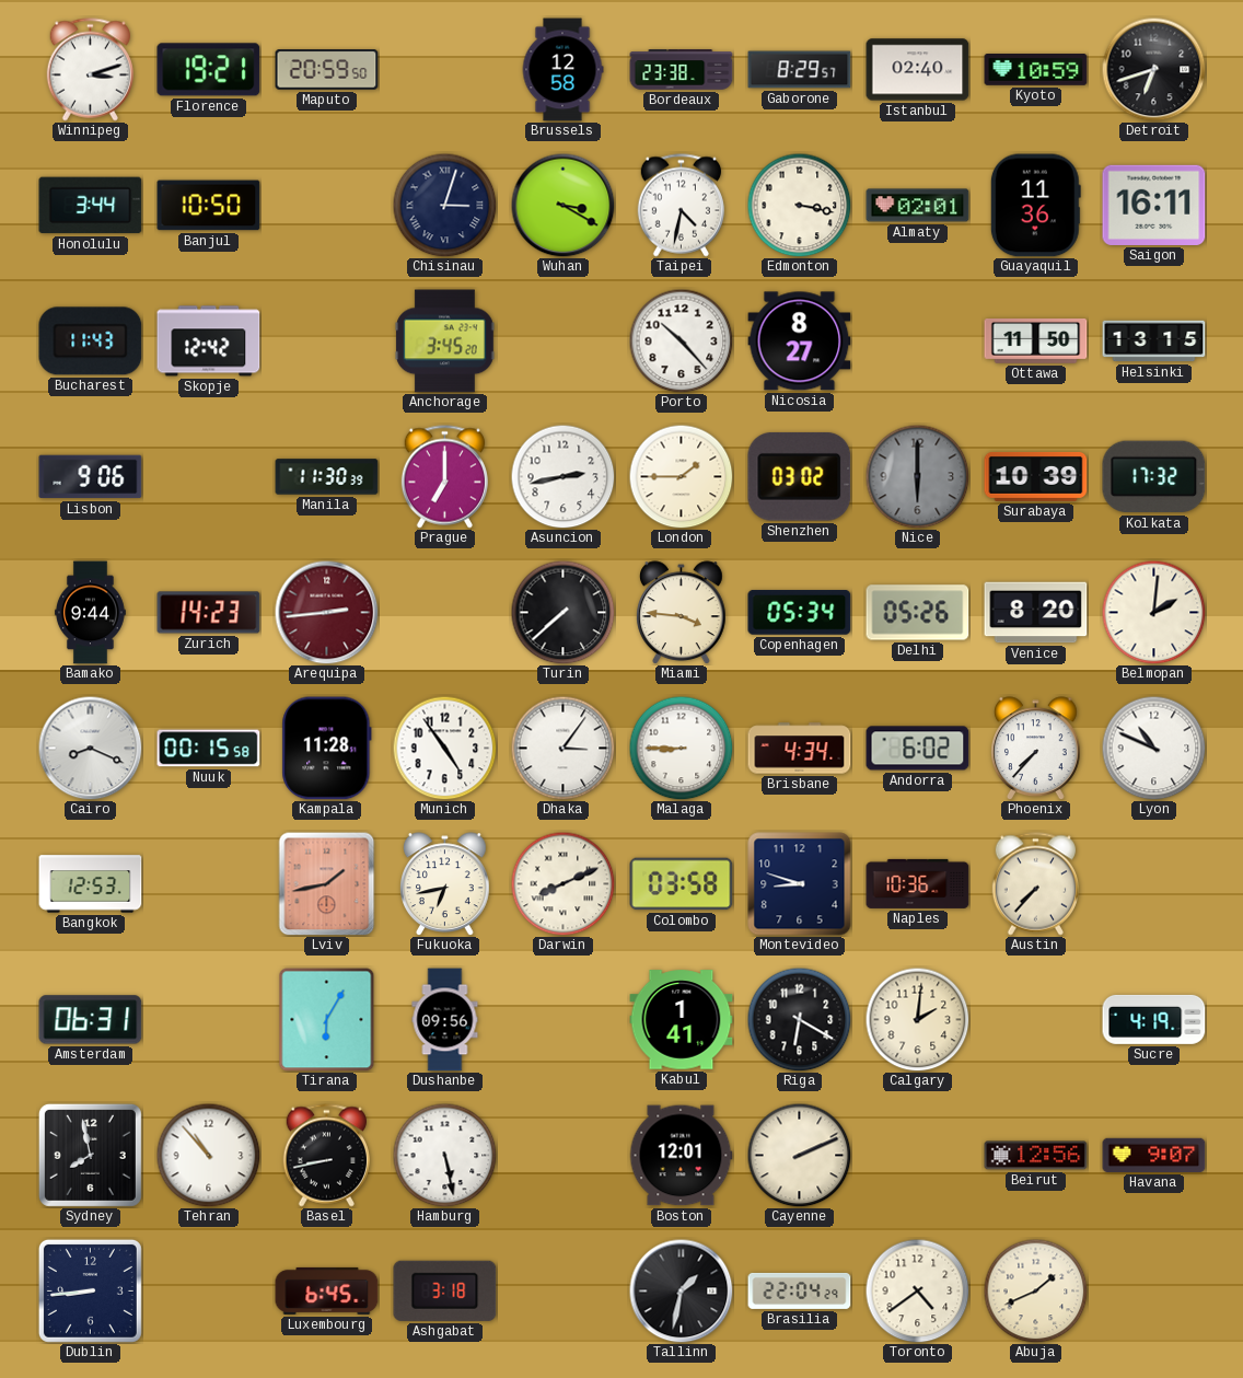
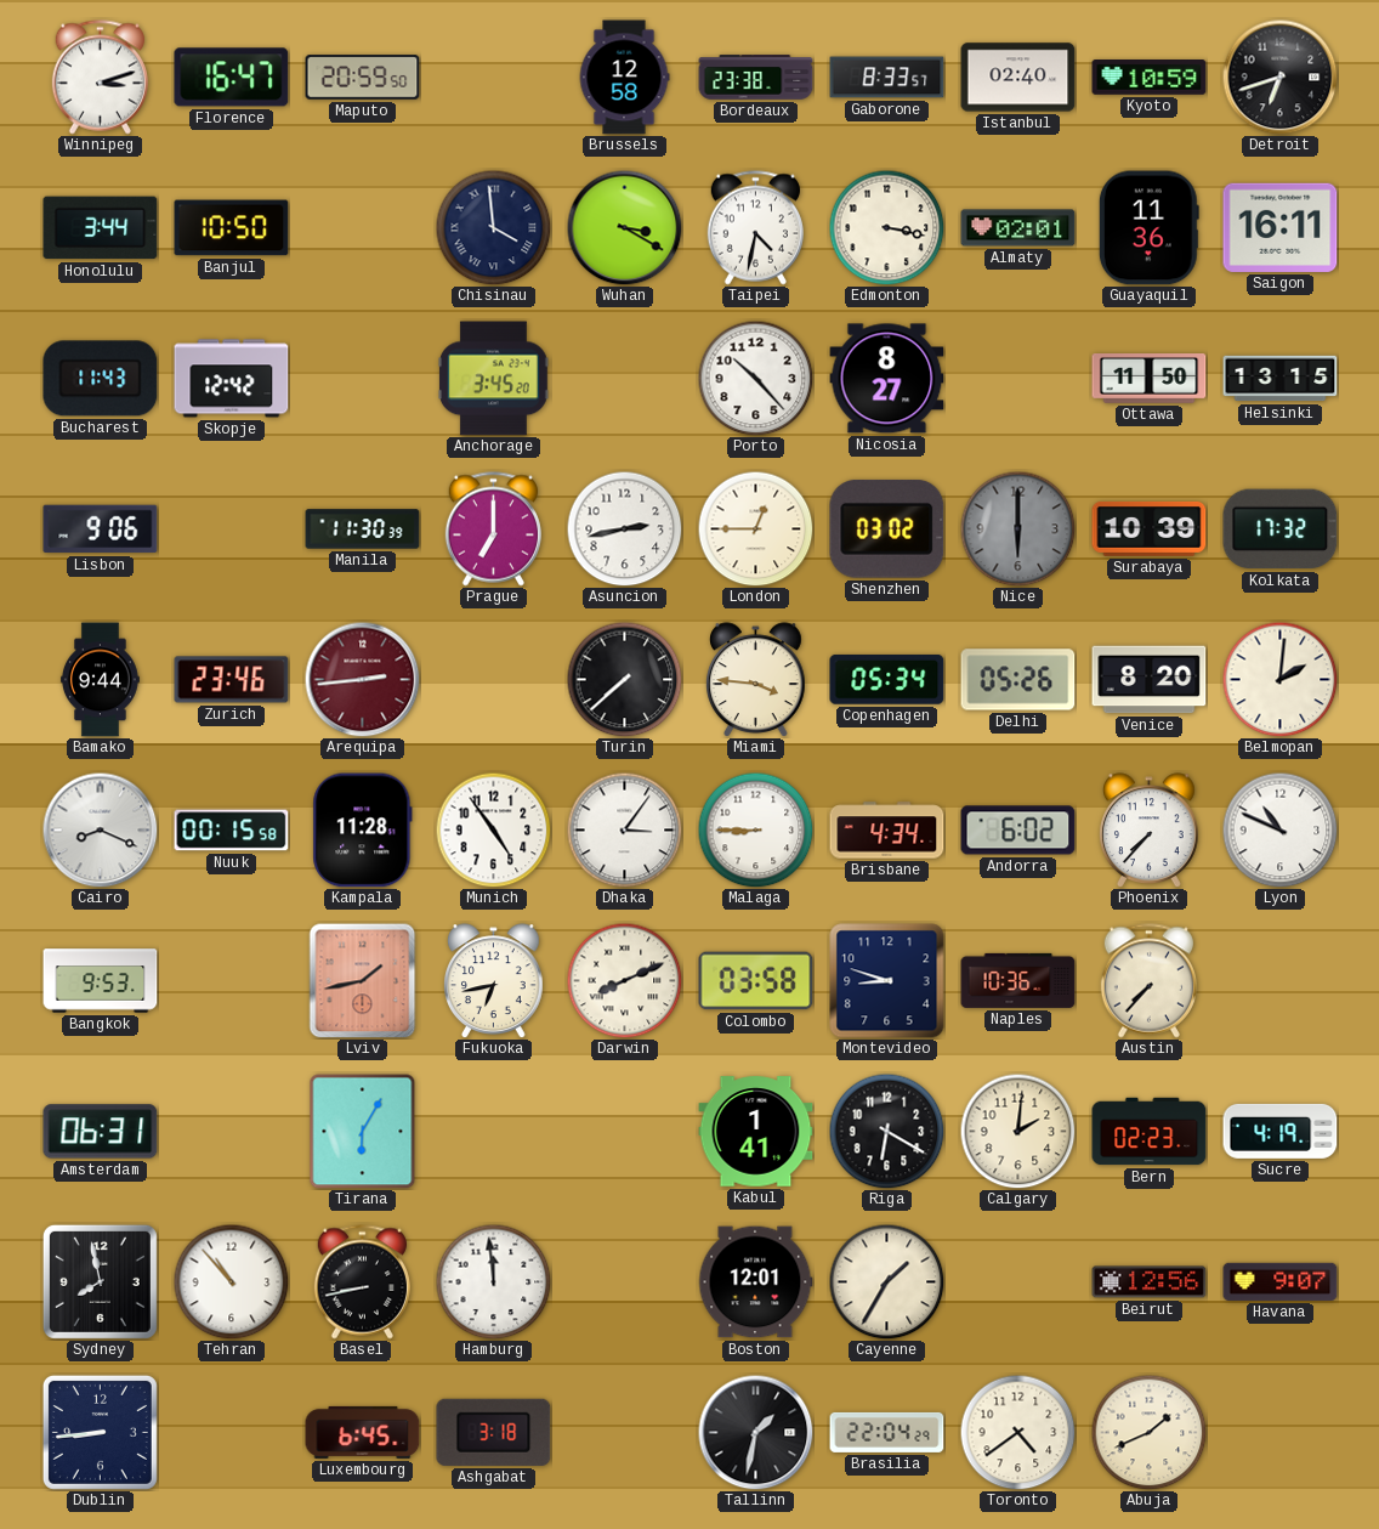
Florence: 19:21 -> 16:47 (232, 78)
Gaborone: 8:29 -> 8:33 (887, 78)
Chisinau: 3:03 -> 3:59 (493, 227)
London: 1:45 -> 12:45 (755, 528)
Zurich: 14:23 -> 23:46 (232, 680)
Bangkok: 12:53 -> 9:53 (101, 981)
Dushanbe: 09:56 -> none (445, 1020)
Bern: none -> 02:23 (1150, 1132)
Hamburg: 5:28 -> 11:59 (493, 1281)
Cayenne: 2:11 -> 1:35 (886, 1281)
